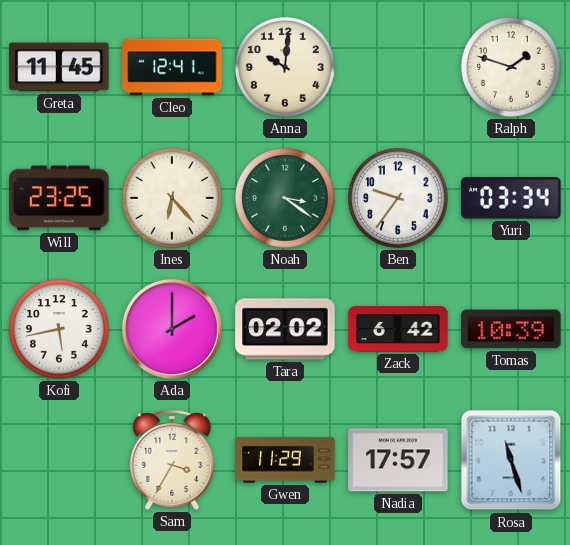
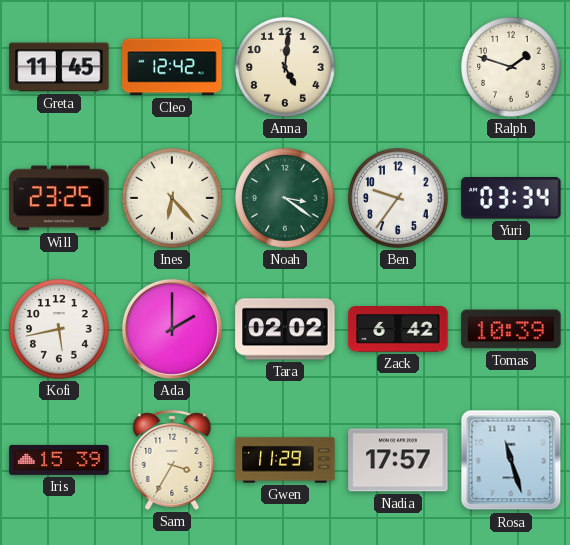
Cleo: 12:41 -> 12:42 (172, 67)
Anna: 10:01 -> 5:01 (285, 67)
Iris: none -> 15:39 (59, 460)
